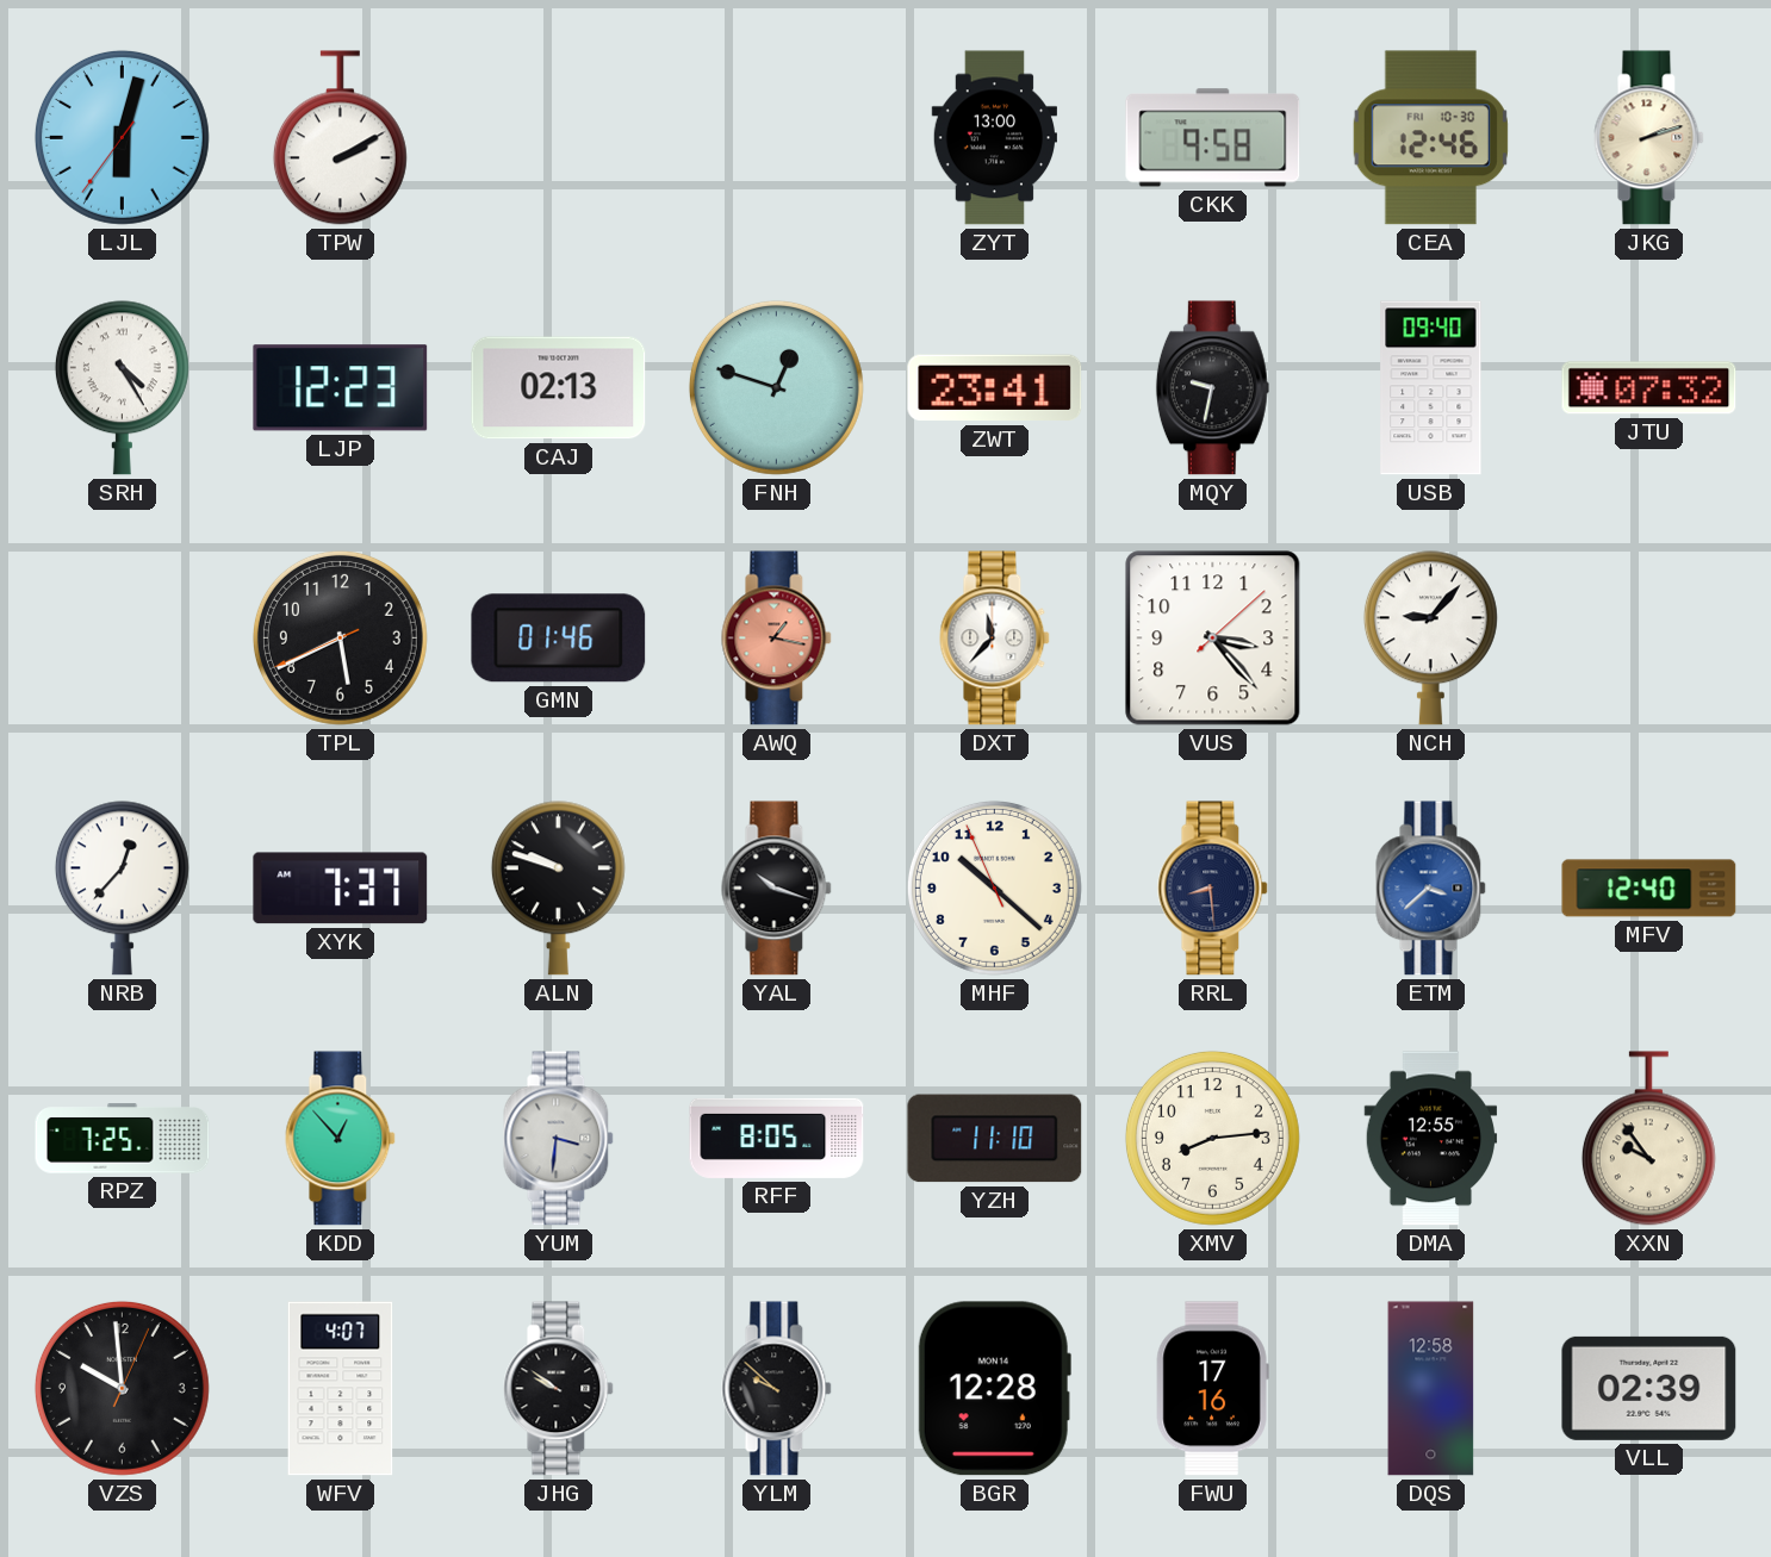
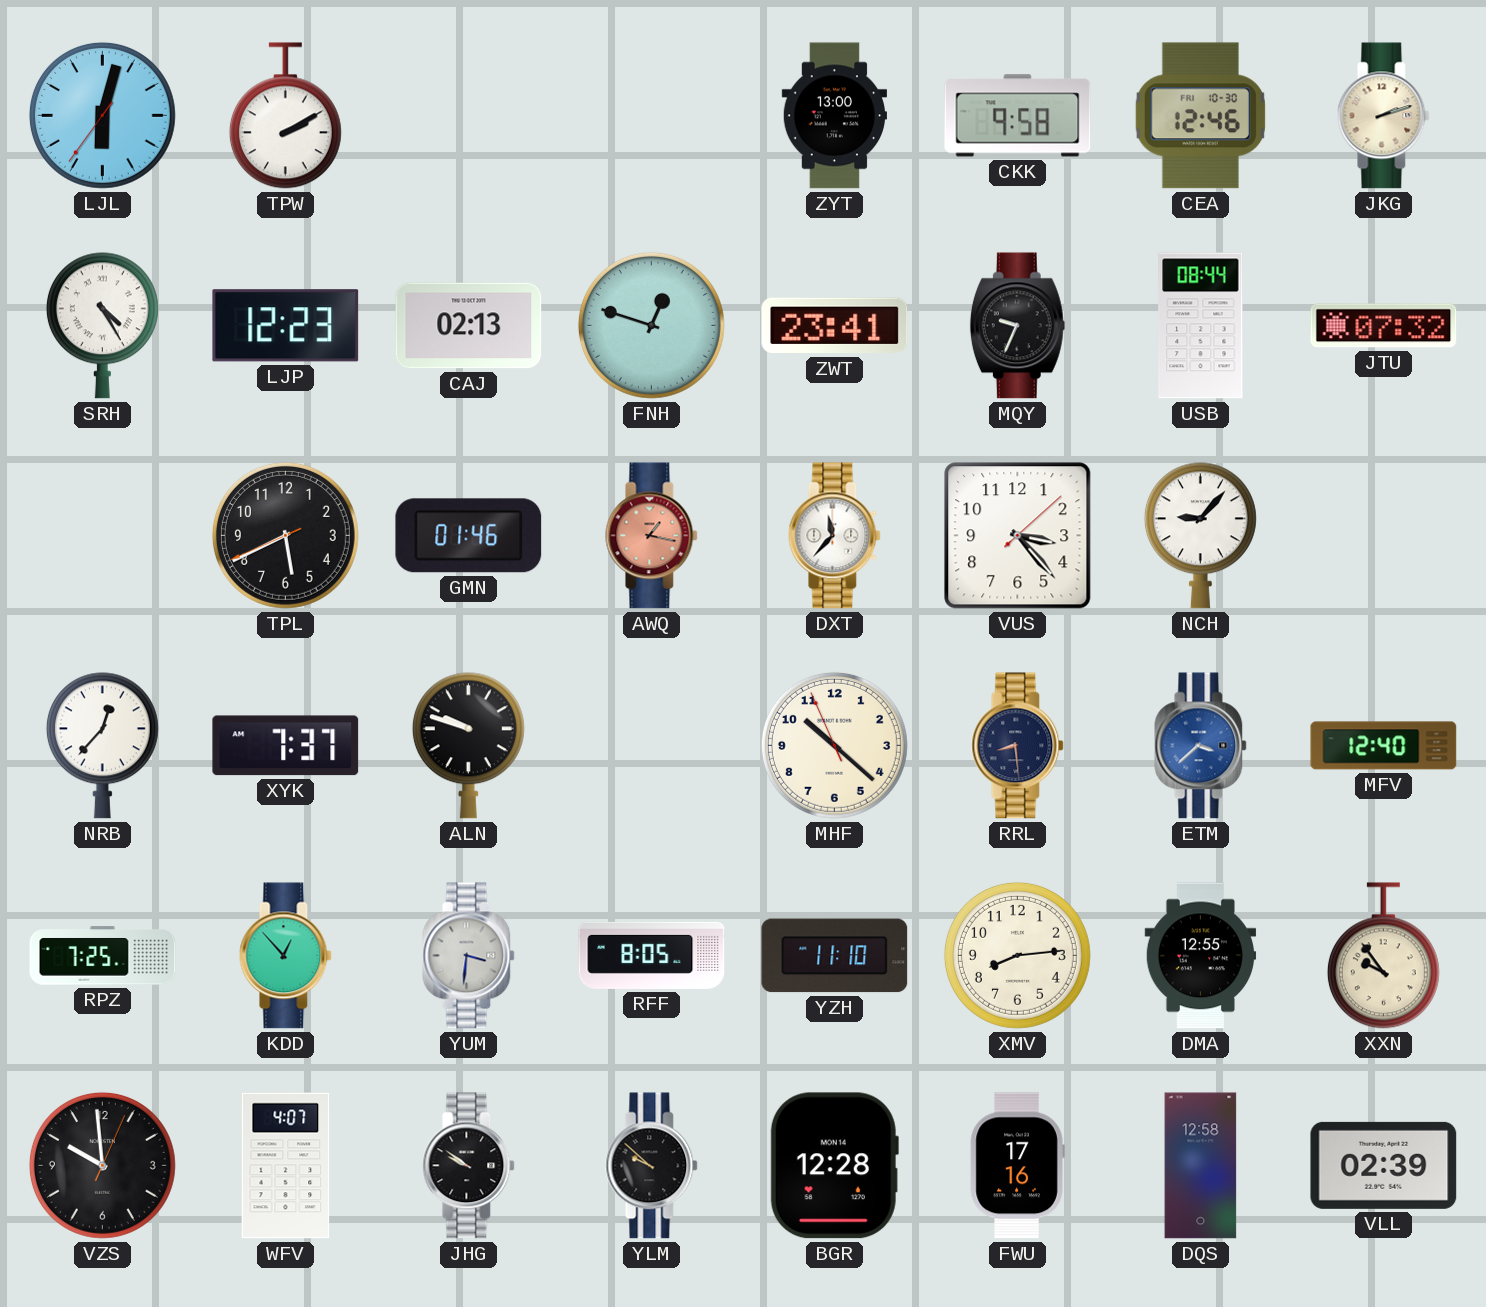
MQY: 9:32 -> 9:34 (1017, 326)
USB: 09:40 -> 08:44 (1201, 326)
YAL: 10:18 -> none (777, 889)
